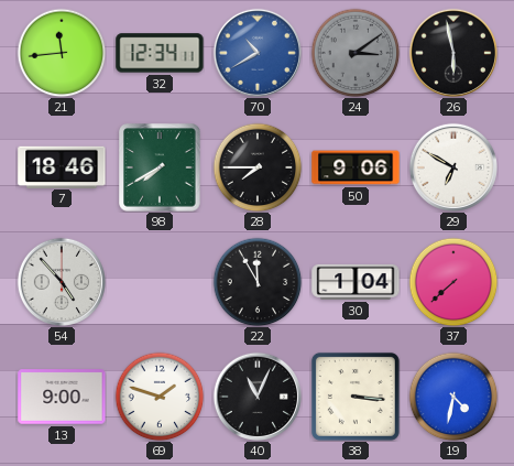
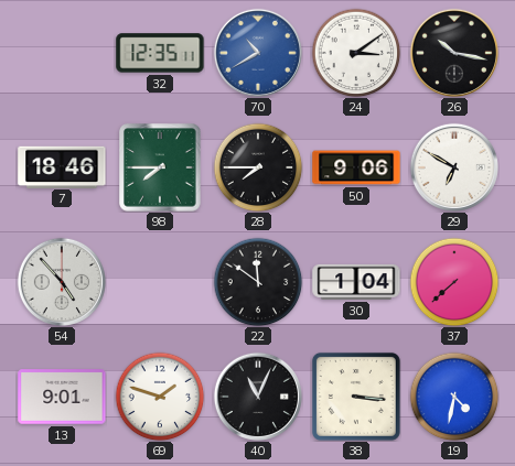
21: 11:44 -> none (62, 53)
32: 12:34 -> 12:35 (160, 53)
24 dial: grey -> white (356, 53)
26: 5:58 -> 10:17 (454, 53)
98: 7:40 -> 7:45 (160, 167)
22: 11:55 -> 11:51 (258, 282)
13: 9:00 -> 9:01 (62, 397)
